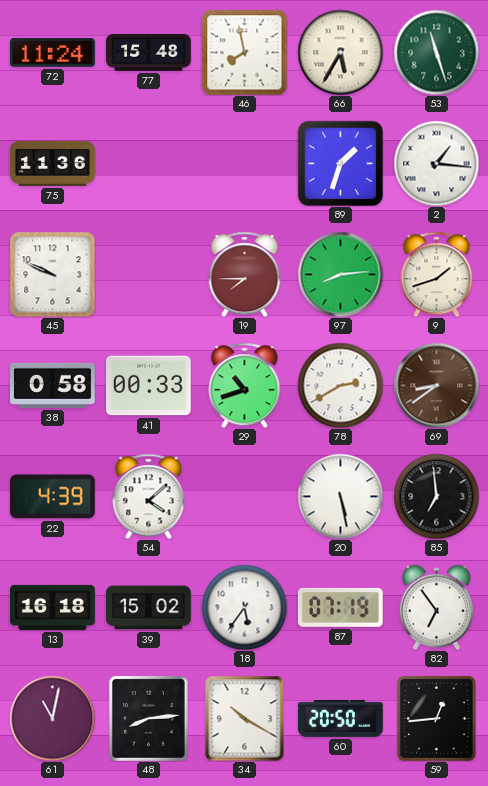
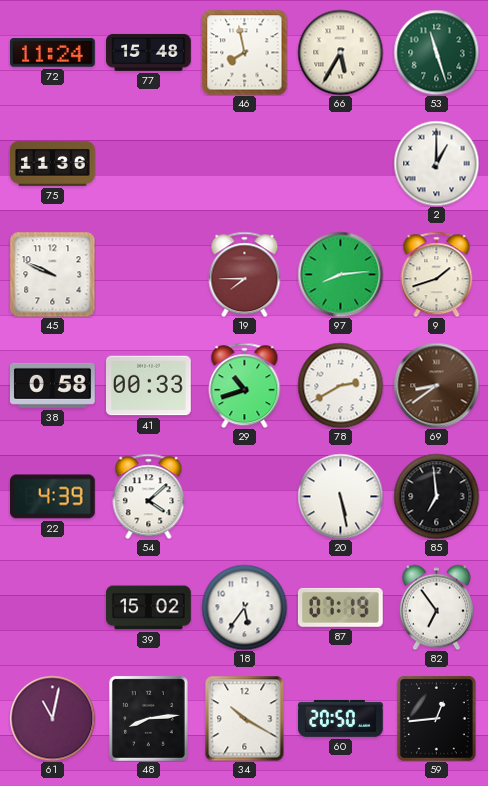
89: 1:33 -> none (340, 163)
2: 1:16 -> 1:00 (436, 163)
13: 16:18 -> none (53, 607)
